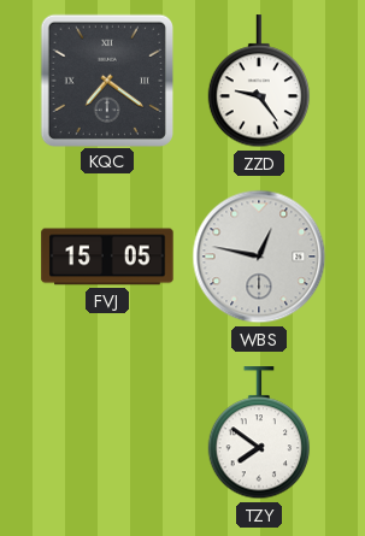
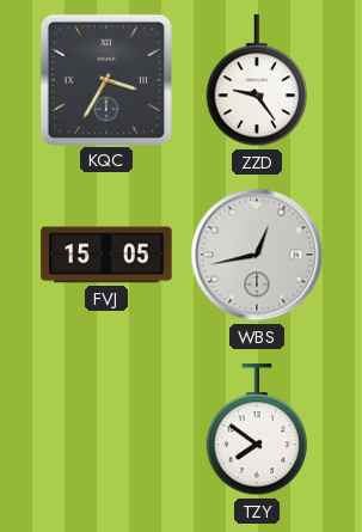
KQC: 7:21 -> 3:35 (105, 79)
WBS: 12:47 -> 12:43 (257, 255)
